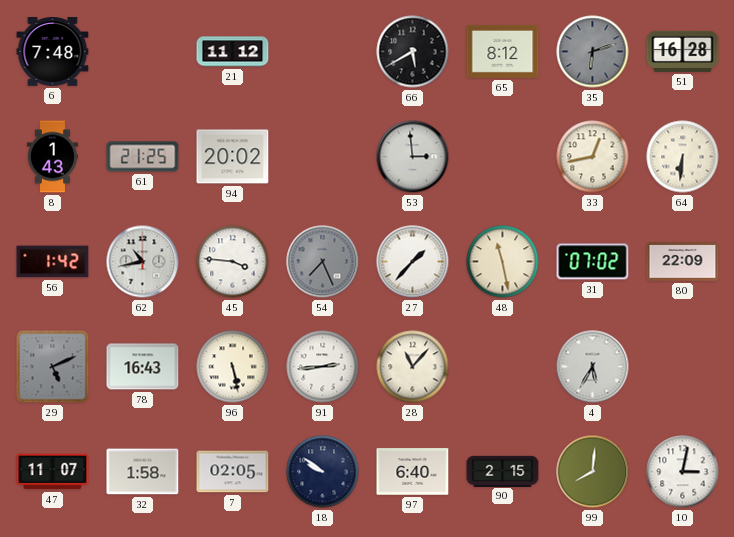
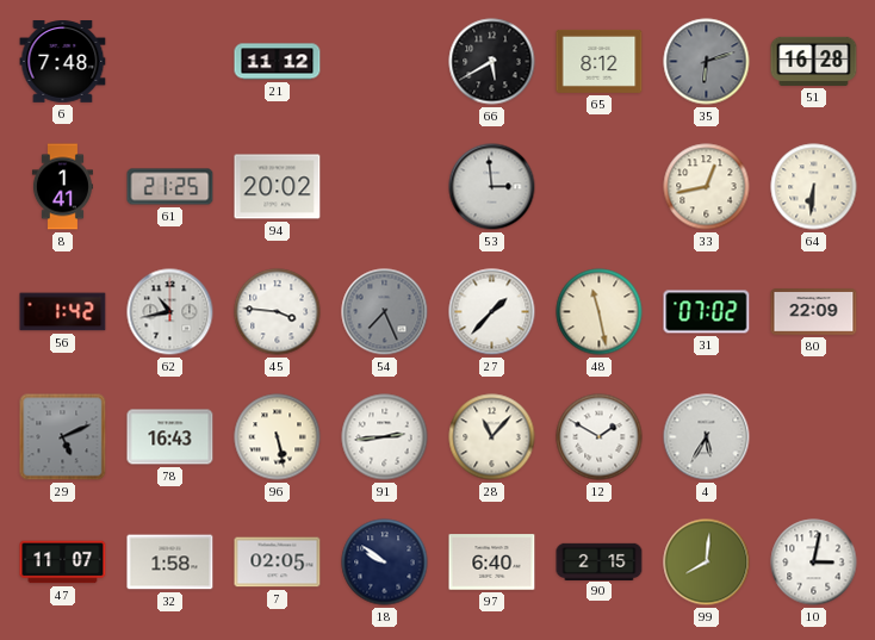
8: 1:43 -> 1:41 (62, 187)
12: none -> 1:50 (600, 437)
